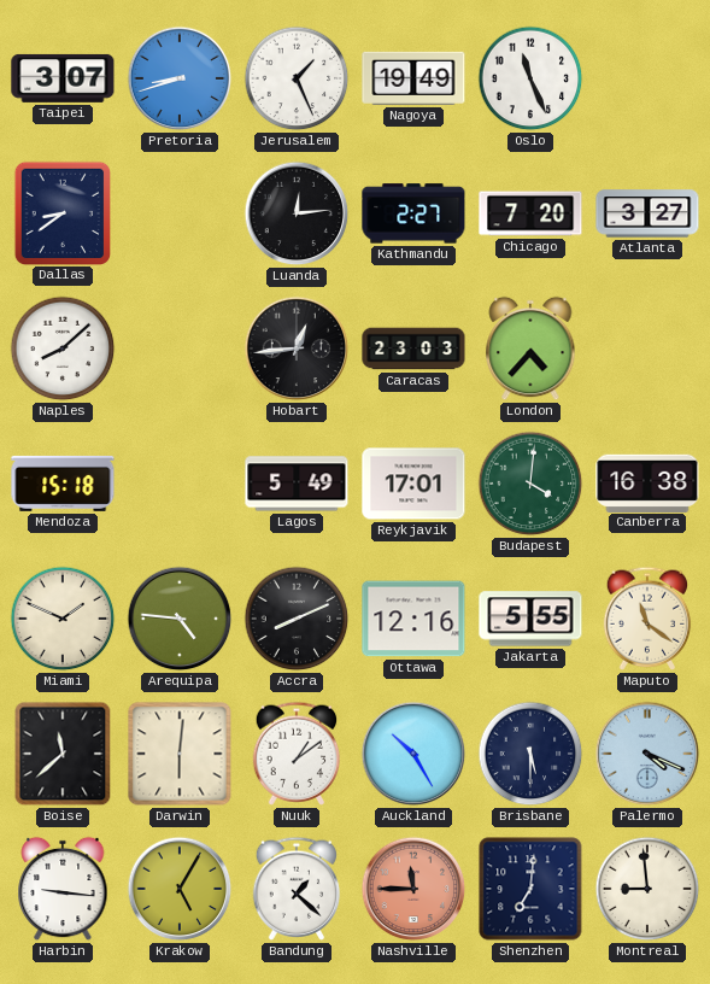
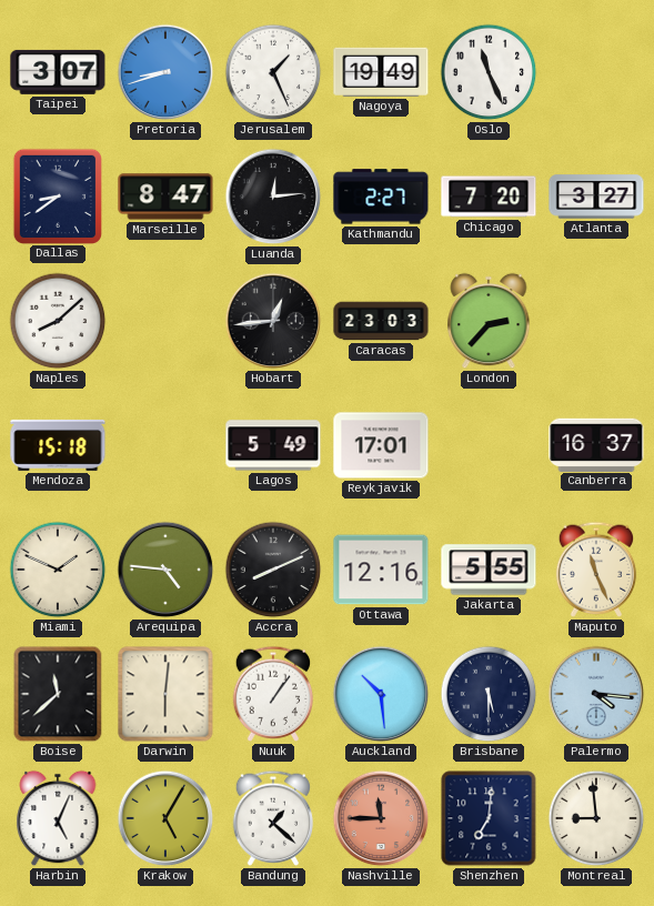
Marseille: none -> 8:47 (165, 197)
London: 4:37 -> 2:37 (489, 321)
Budapest: 4:01 -> none (530, 484)
Canberra: 16:38 -> 16:37 (596, 444)
Maputo: 11:21 -> 11:26 (596, 570)
Nuuk: 1:09 -> 1:06 (273, 694)
Auckland: 10:25 -> 10:29 (381, 694)
Palermo: 4:19 -> 4:16 (596, 694)
Harbin: 9:16 -> 5:04 (58, 818)
